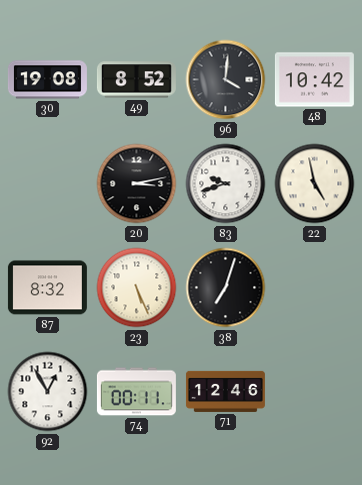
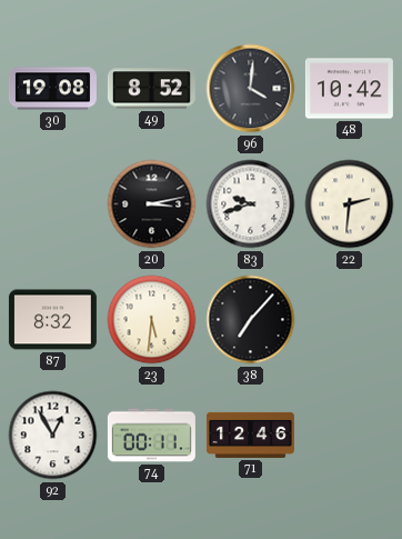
22: 4:58 -> 2:31 (350, 204)
23: 5:26 -> 5:31 (152, 320)
38: 7:03 -> 7:07 (251, 320)
